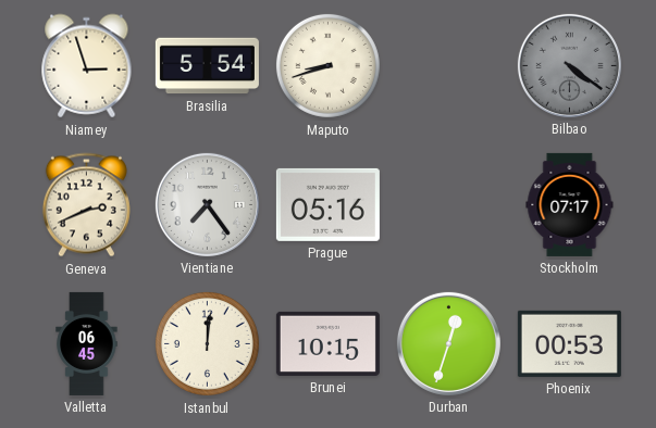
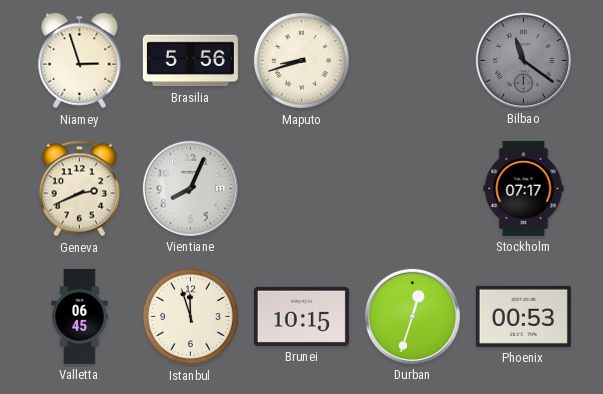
Brasilia: 5:54 -> 5:56 (190, 61)
Bilbao: 4:21 -> 11:21 (523, 60)
Vientiane: 7:24 -> 8:04 (190, 188)
Prague: 05:16 -> none (327, 204)
Istanbul: 12:01 -> 11:57 (190, 316)
